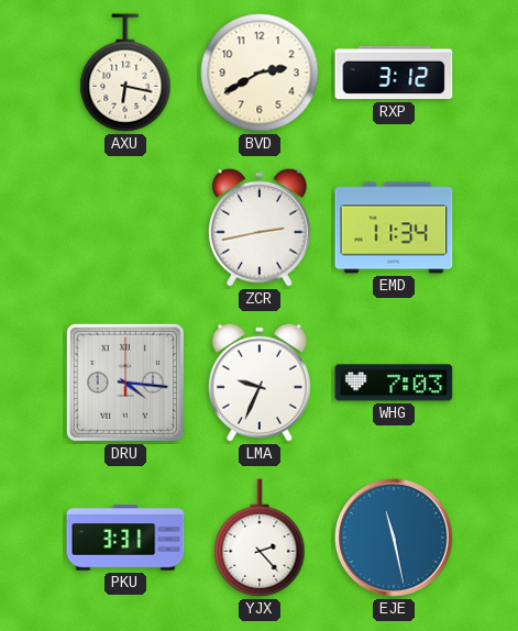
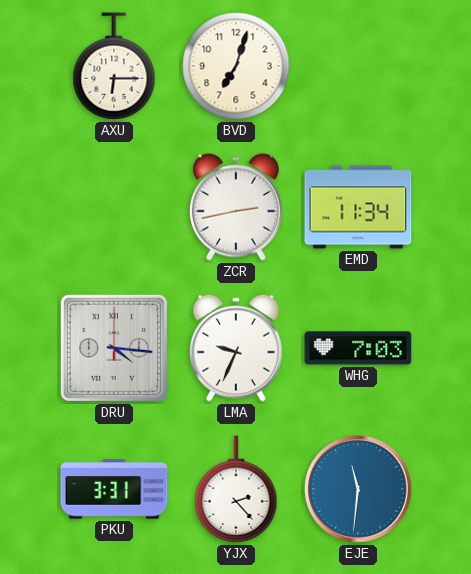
AXU: 6:17 -> 6:15 (114, 66)
BVD: 2:40 -> 7:03 (236, 66)
RXP: 3:12 -> none (394, 73)
EJE: 11:28 -> 11:31 (358, 489)
